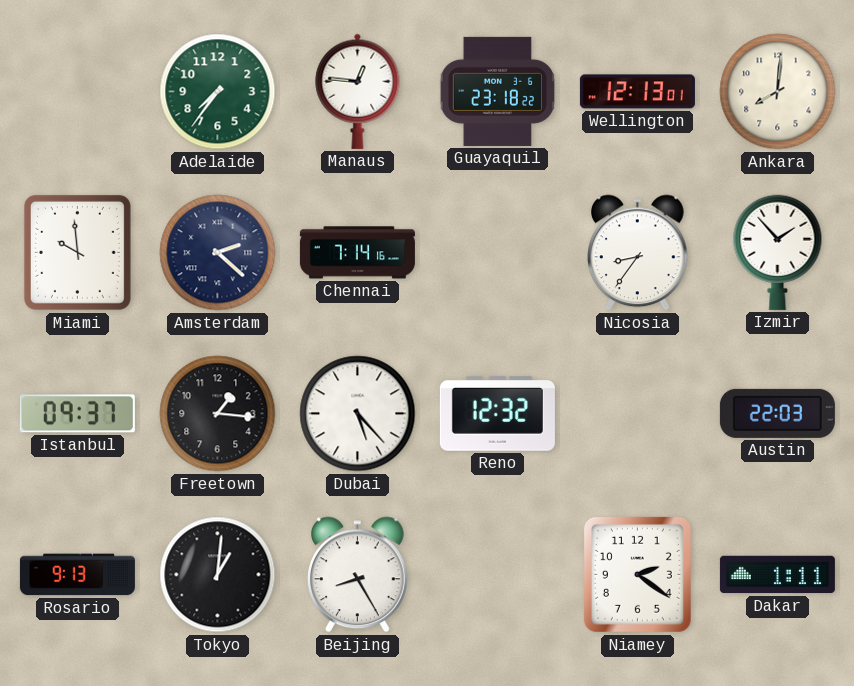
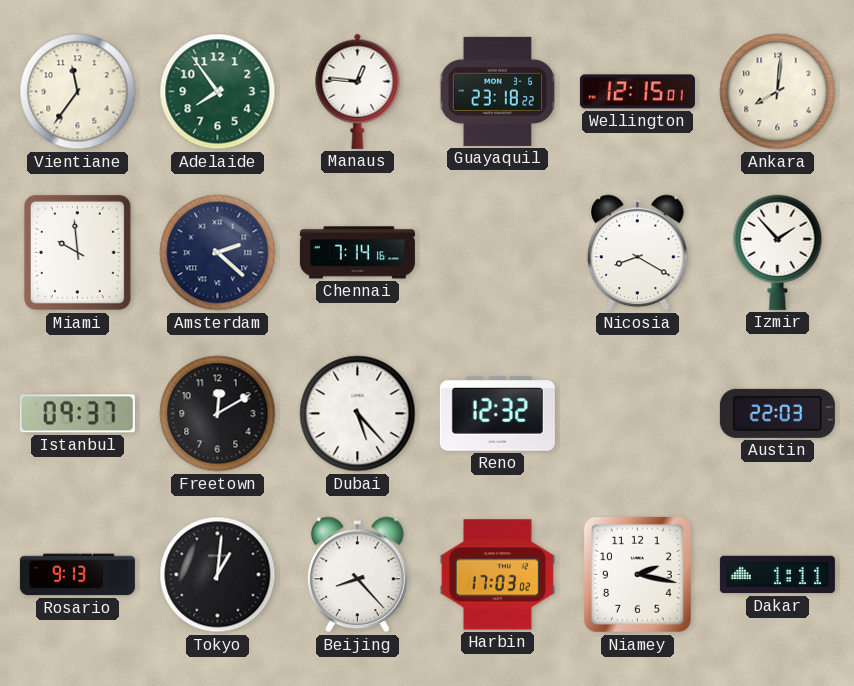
Vientiane: none -> 11:36 (78, 92)
Adelaide: 7:36 -> 7:54 (218, 92)
Wellington: 12:13 -> 12:15 (637, 92)
Nicosia: 8:36 -> 8:20 (638, 253)
Freetown: 1:16 -> 12:10 (218, 414)
Beijing: 8:25 -> 8:23 (358, 575)
Harbin: none -> 17:03 (497, 575)
Niamey: 2:21 -> 2:17 (637, 574)
